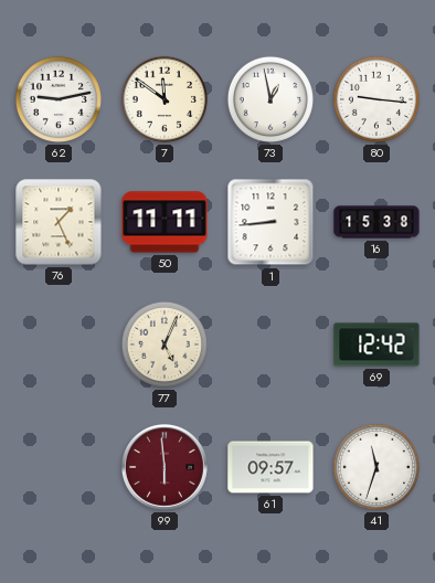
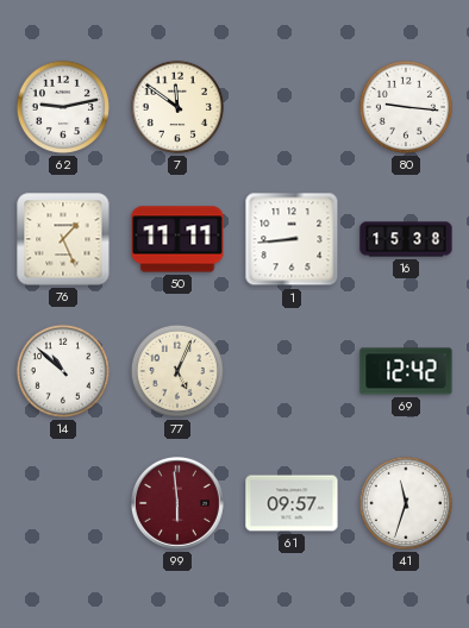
73: 12:58 -> none (270, 99)
14: none -> 10:52 (63, 371)
